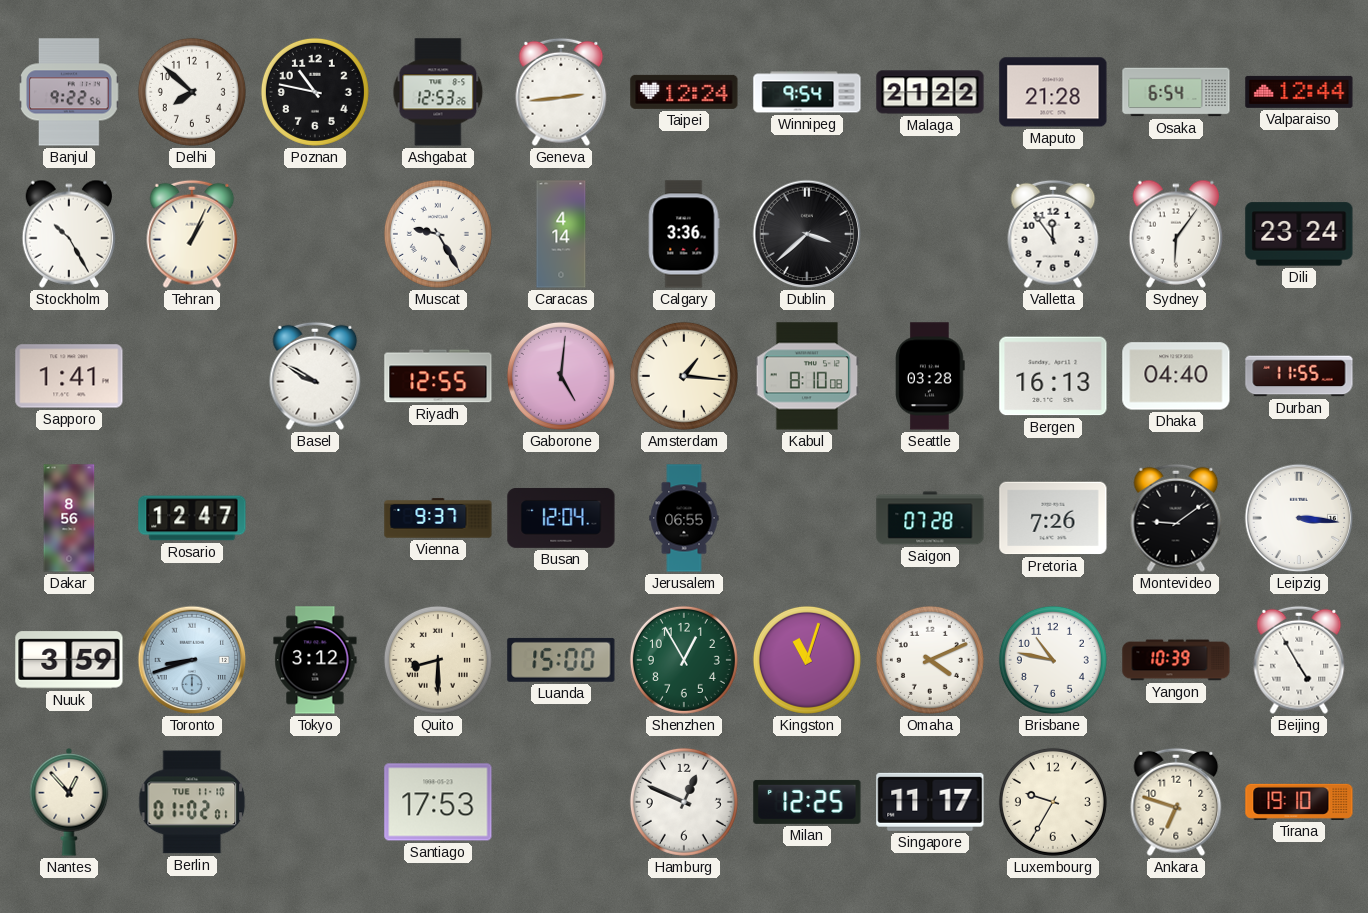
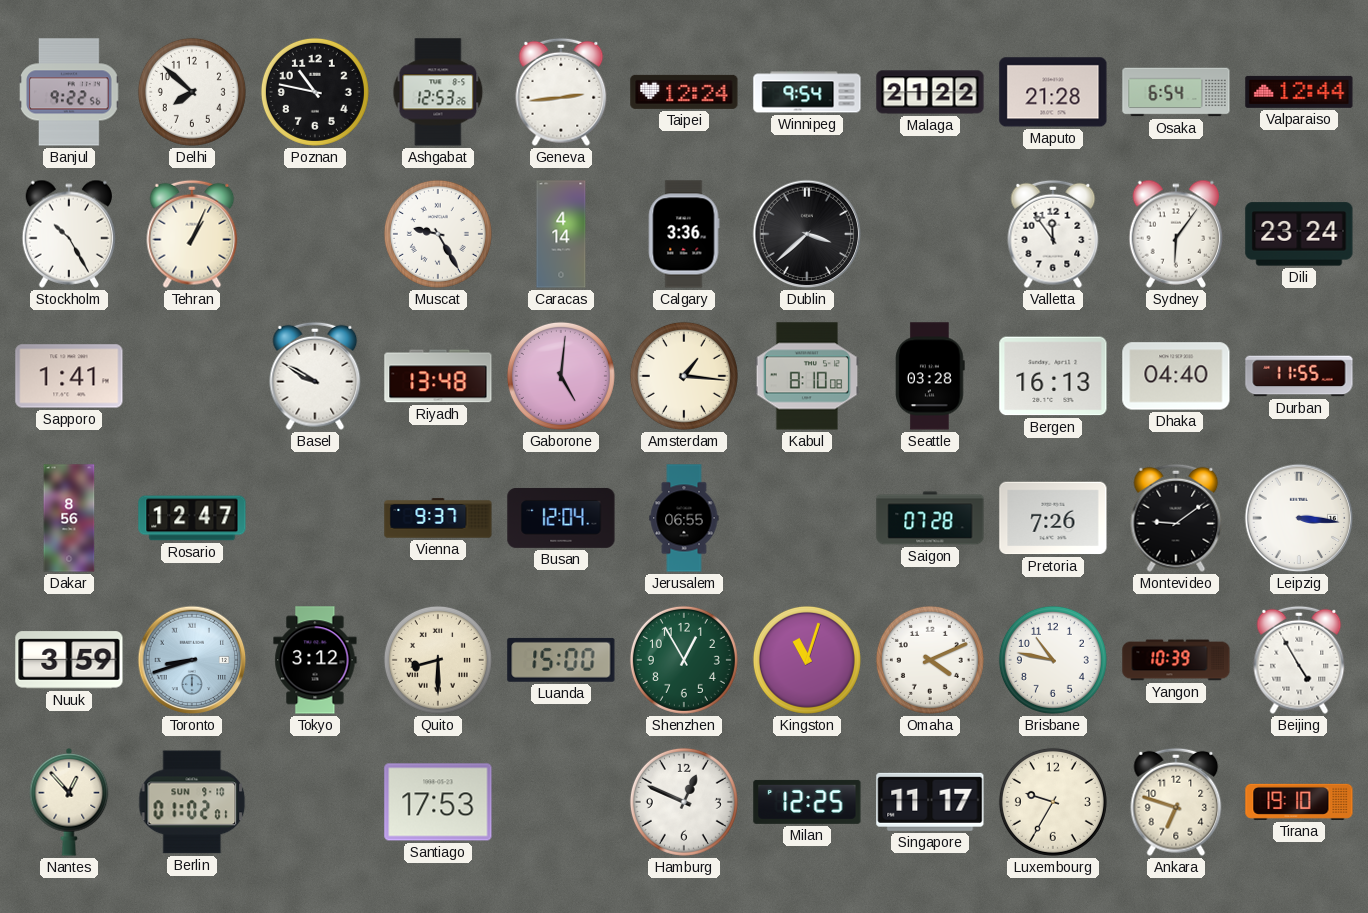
Riyadh: 12:55 -> 13:48 (438, 376)
Berlin date: TUE 11-10 -> SUN 9-10 (192, 802)
